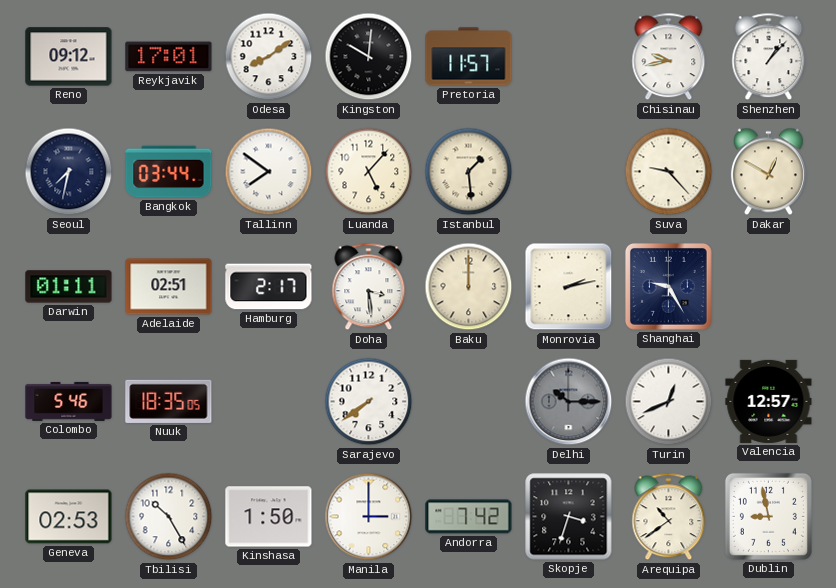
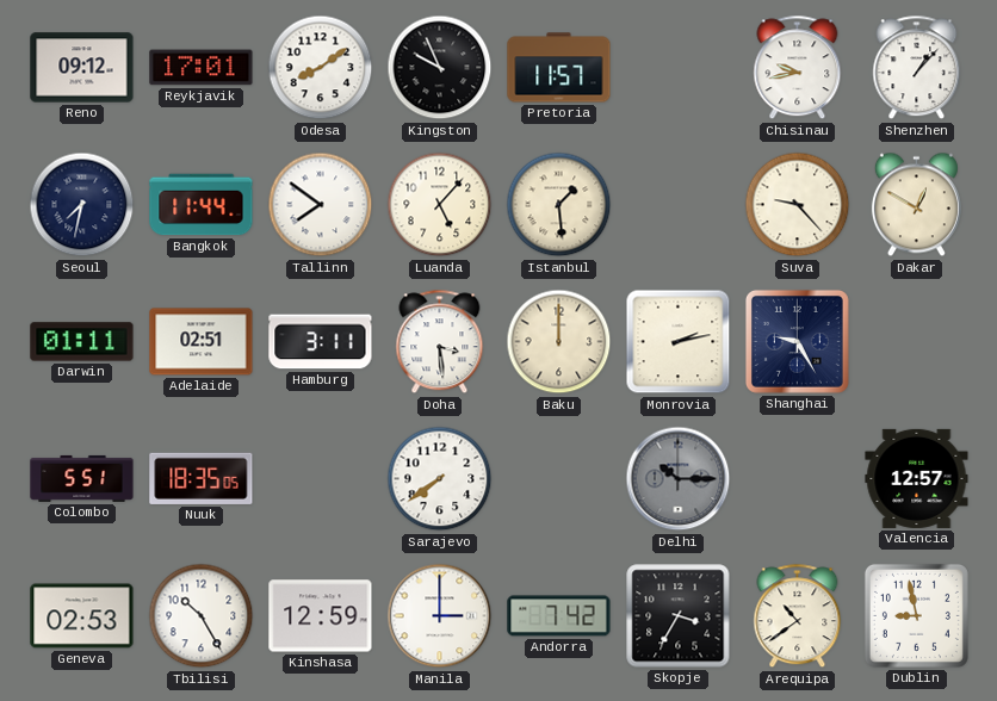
Kingston: 10:01 -> 9:56 (440, 68)
Bangkok: 03:44 -> 11:44 (202, 205)
Hamburg: 2:17 -> 3:11 (321, 342)
Colombo: 5:46 -> 5:51 (82, 478)
Turin: 12:41 -> none (669, 402)
Kinshasa: 1:50 -> 12:59 (321, 616)
Skopje: 3:33 -> 3:35 (679, 616)
